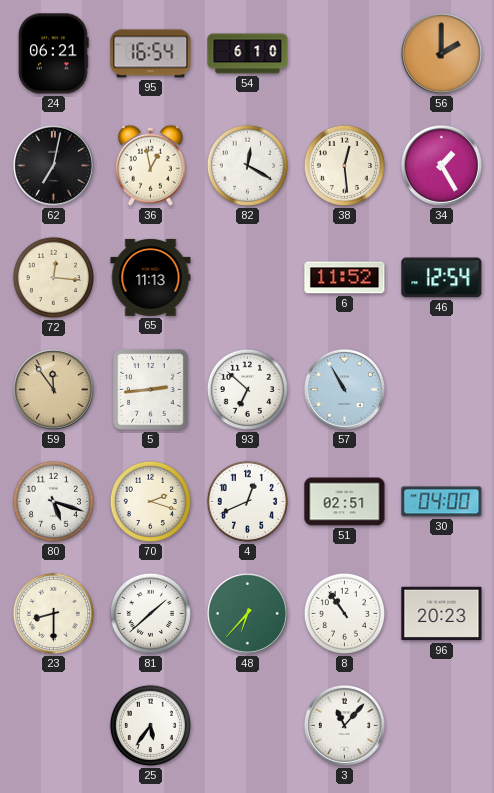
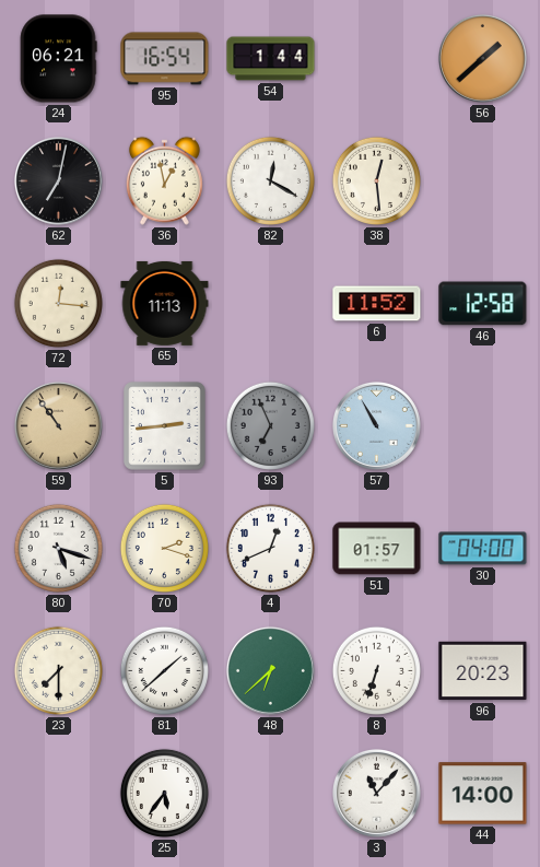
54: 6:10 -> 1:44 (271, 59)
56: 2:00 -> 1:38 (482, 58)
34: 1:25 -> none (441, 165)
46: 12:54 -> 12:58 (483, 304)
59: 11:54 -> 10:54 (58, 425)
93: 6:52 -> 6:56 (270, 425)
93 dial: white -> grey (270, 425)
51: 02:51 -> 01:57 (377, 549)
23: 8:30 -> 7:30 (58, 670)
48: 6:37 -> 6:38 (270, 670)
8: 10:54 -> 6:33 (376, 670)
44: none -> 14:00 (483, 794)
